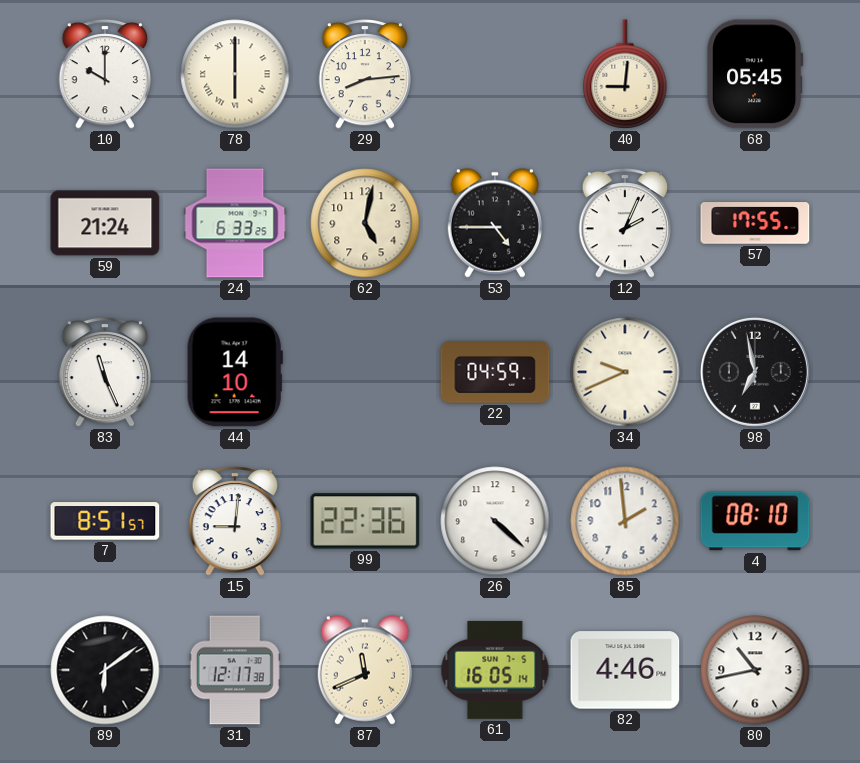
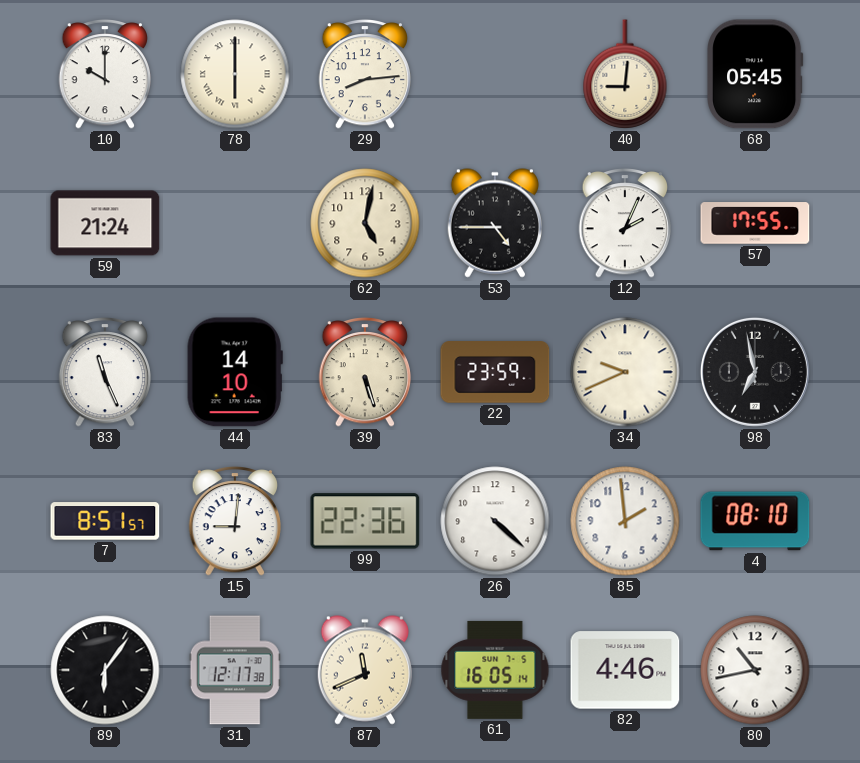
24: 6:33 -> none (235, 223)
39: none -> 5:27 (365, 373)
22: 04:59 -> 23:59 (495, 372)
89: 6:09 -> 6:06 (105, 670)
